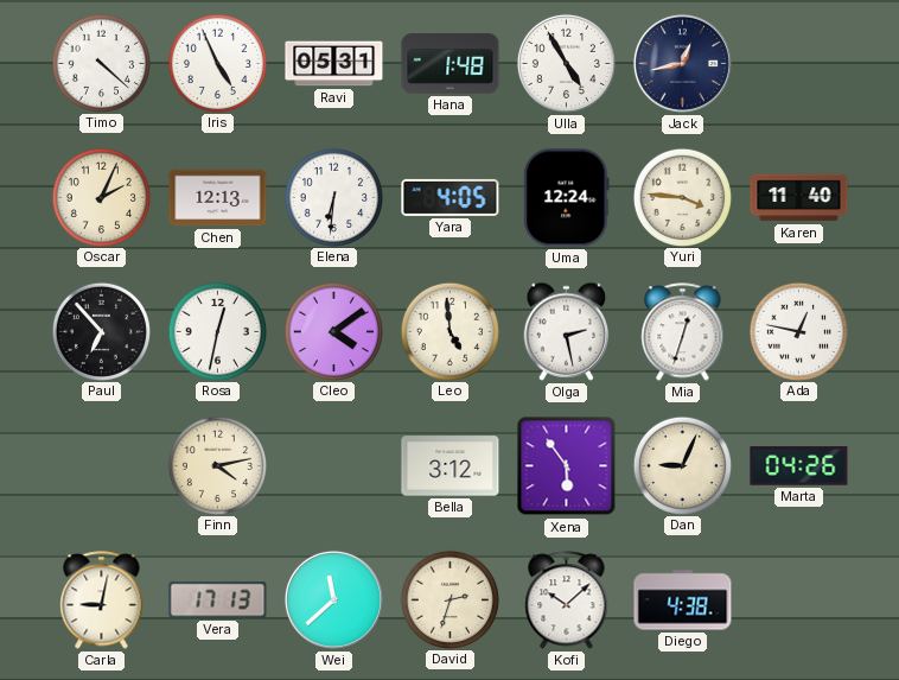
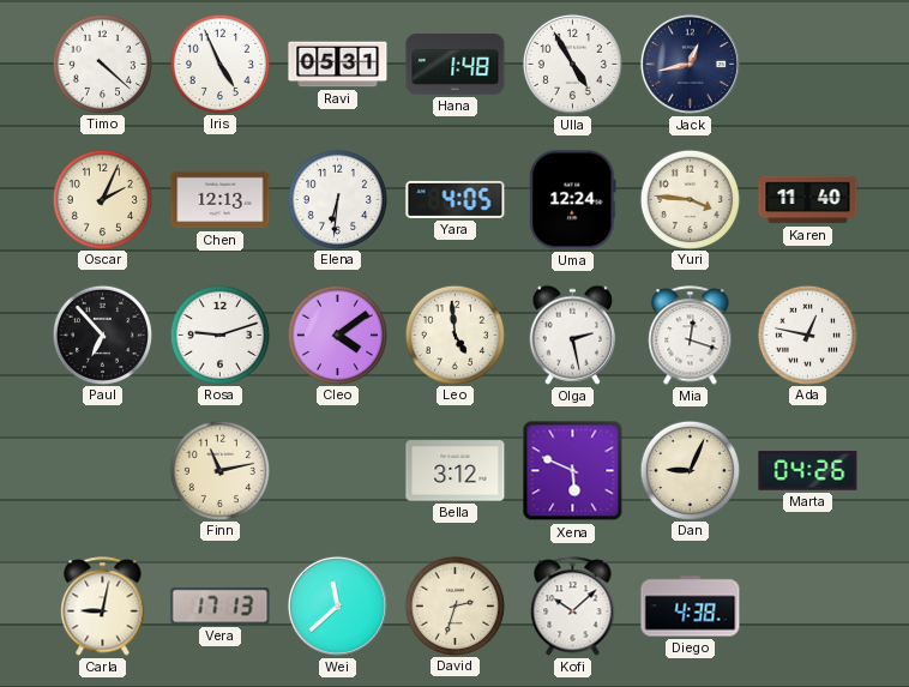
Rosa: 12:32 -> 9:12 (219, 335)
Mia: 12:33 -> 12:18 (691, 336)
Finn: 4:13 -> 11:13 (219, 470)
Xena: 5:54 -> 5:49 (573, 471)
